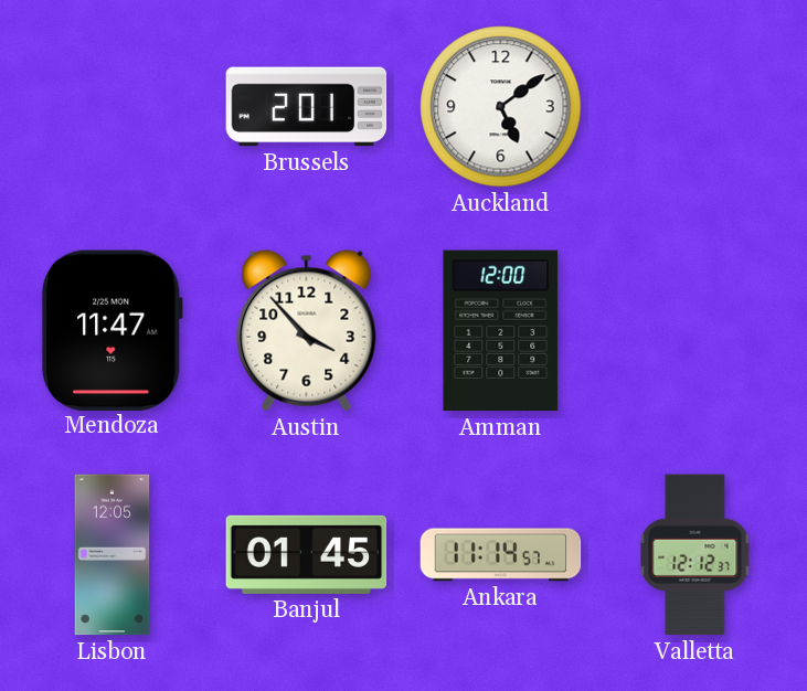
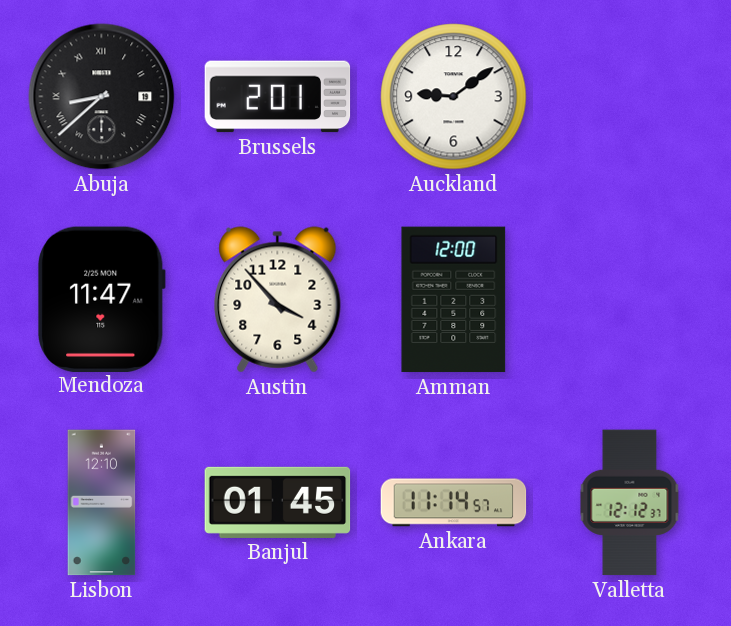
Abuja: none -> 8:38 (102, 97)
Auckland: 5:09 -> 9:09 (454, 97)
Lisbon: 12:05 -> 12:10 (102, 503)
